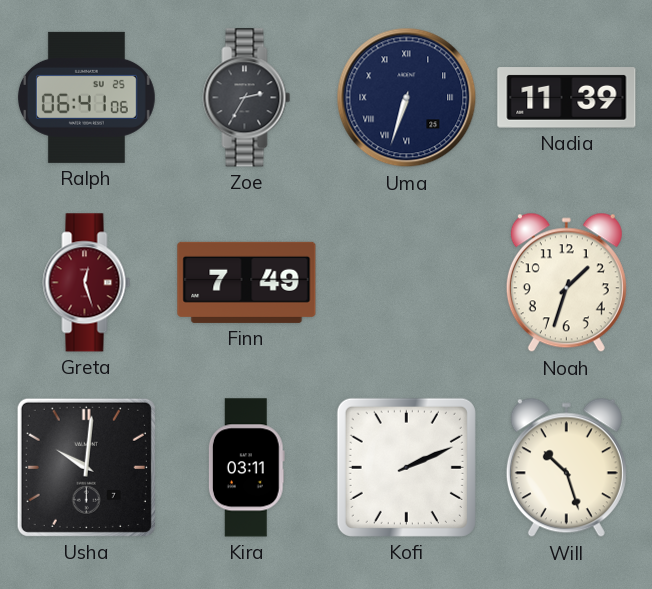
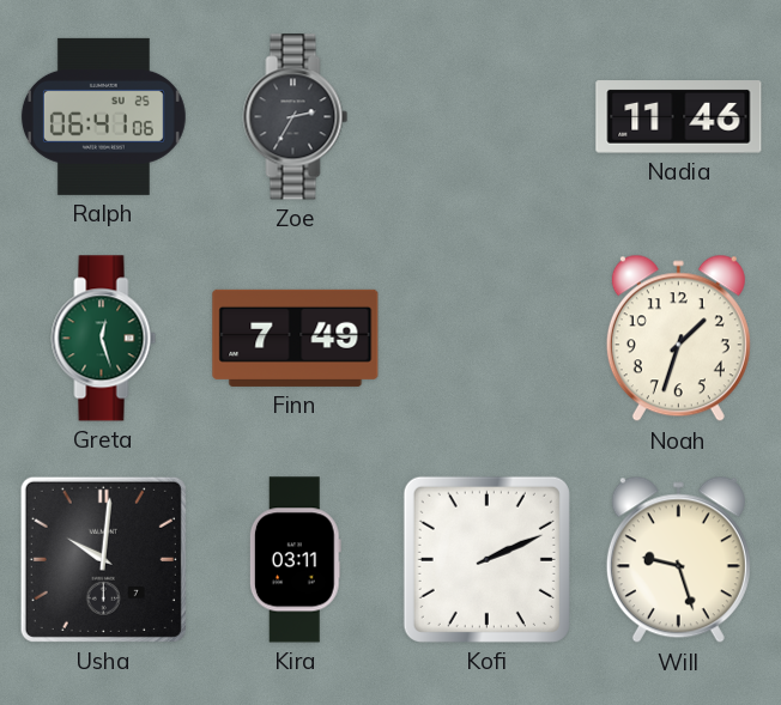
Uma: 6:33 -> none (407, 98)
Nadia: 11:39 -> 11:46 (679, 117)
Greta dial: burgundy -> green (104, 339)
Will: 10:27 -> 9:27 (678, 560)
